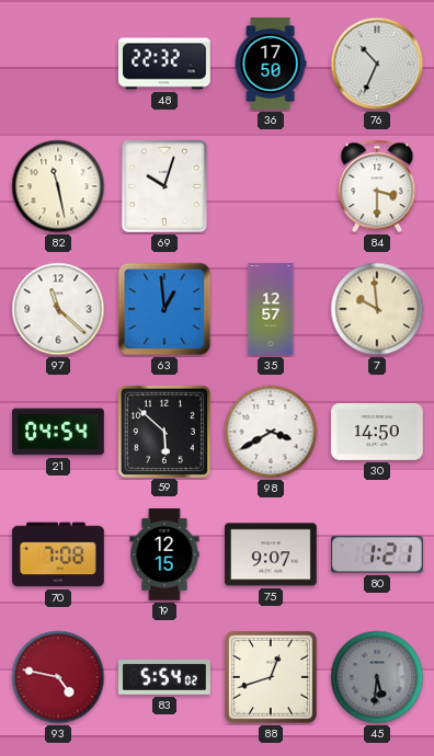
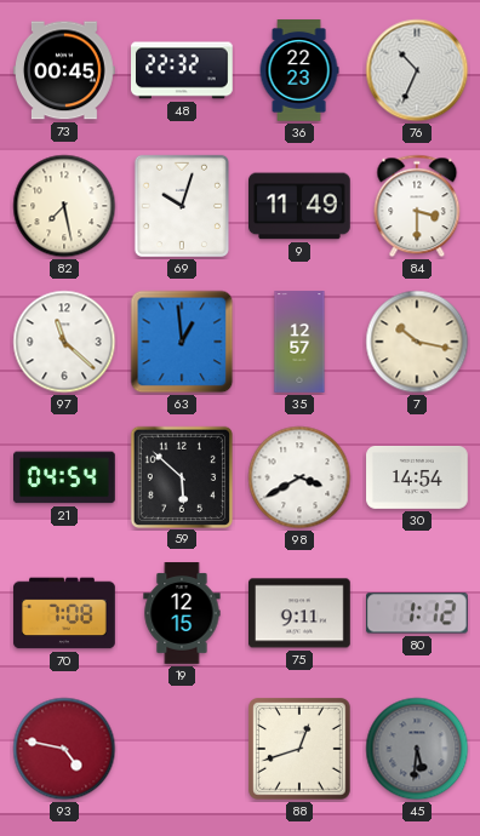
73: none -> 00:45 (64, 70)
36: 17:50 -> 22:23 (299, 70)
82: 11:28 -> 7:28 (64, 206)
9: none -> 11:49 (301, 206)
7: 9:59 -> 10:17 (417, 342)
30: 14:50 -> 14:54 (417, 477)
75: 9:07 -> 9:11 (301, 613)
80: 1:21 -> 1:12 (417, 613)
83: 5:54 -> none (164, 677)
